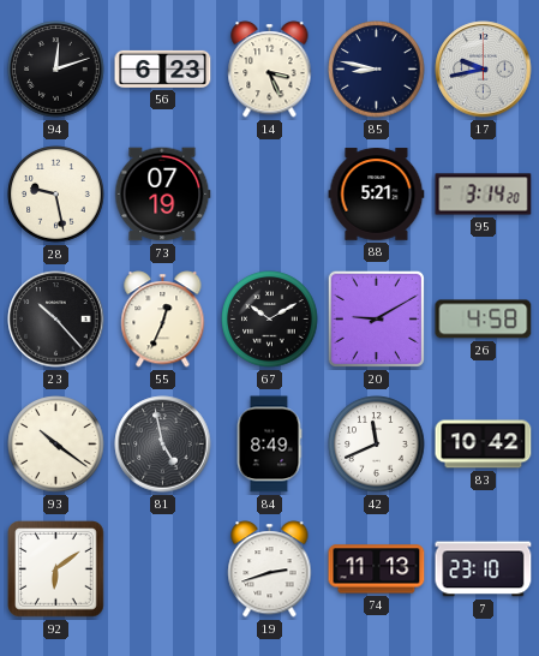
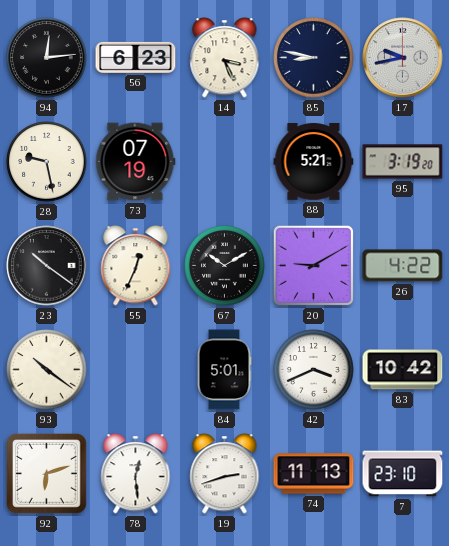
94: 12:12 -> 12:14 (47, 58)
95: 3:14 -> 3:19 (403, 162)
23: 10:23 -> 10:21 (47, 266)
26: 4:58 -> 4:22 (403, 266)
81: 4:58 -> none (163, 445)
84: 8:49 -> 5:01 (224, 370)
42: 11:41 -> 3:41 (314, 370)
92: 6:09 -> 6:12 (47, 474)
78: none -> 12:29 (136, 474)
